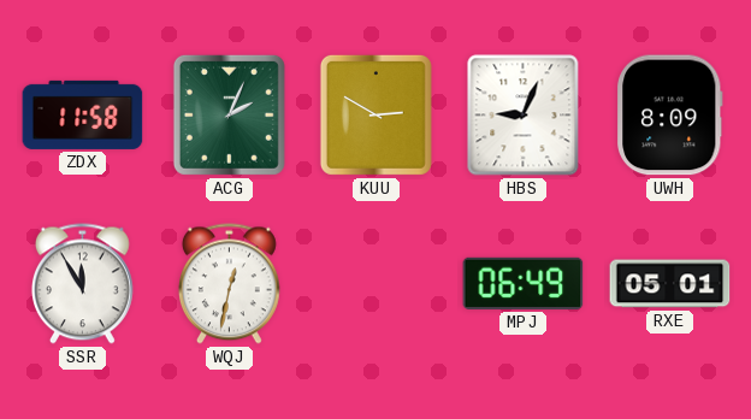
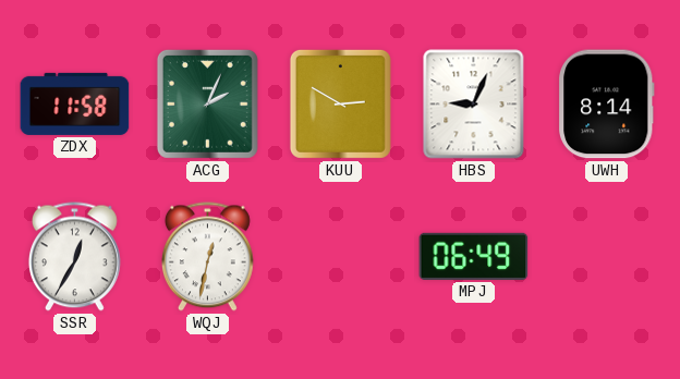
UWH: 8:09 -> 8:14 (607, 105)
SSR: 11:55 -> 12:35 (74, 257)
RXE: 05:01 -> none (670, 284)
